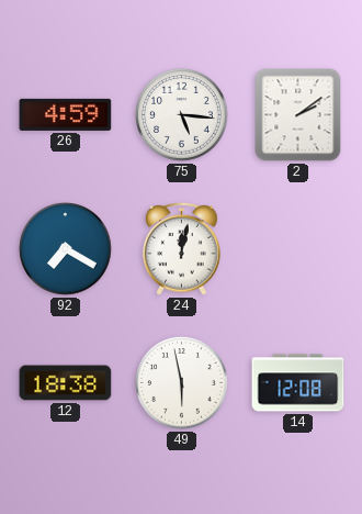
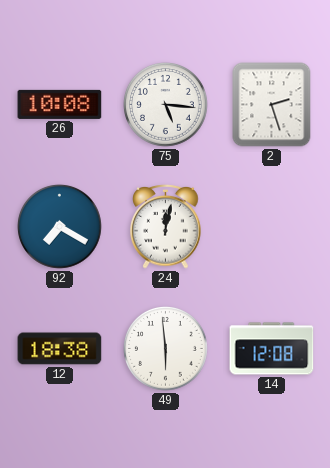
26: 4:59 -> 10:08 (60, 104)
2: 2:09 -> 2:27 (272, 105)
49: 5:58 -> 5:59 (166, 349)
